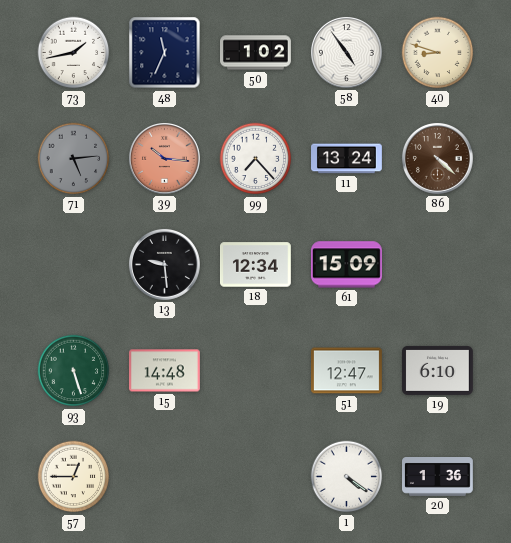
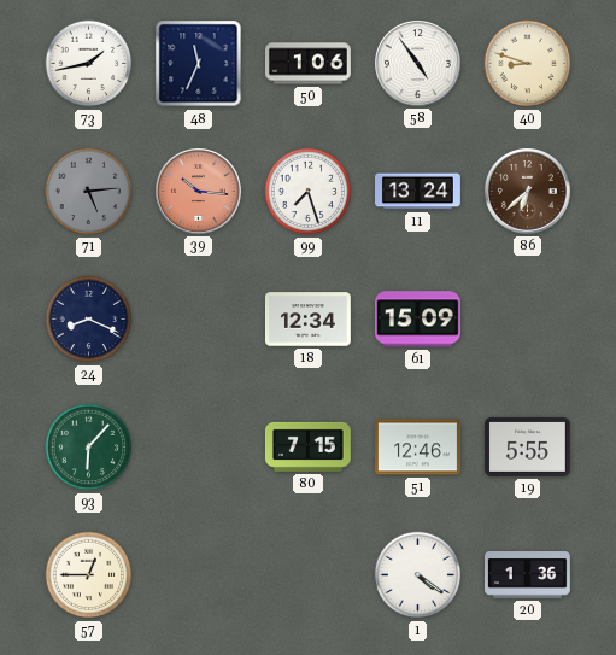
50: 1:02 -> 1:06 (309, 64)
99: 7:23 -> 7:27 (309, 192)
86: 4:22 -> 6:38 (528, 192)
24: none -> 8:19 (89, 320)
13: 9:29 -> none (165, 265)
93: 5:27 -> 6:07 (89, 448)
15: 14:48 -> none (164, 371)
80: none -> 7:15 (307, 446)
51: 12:47 -> 12:46 (418, 448)
19: 6:10 -> 5:55 (527, 446)
